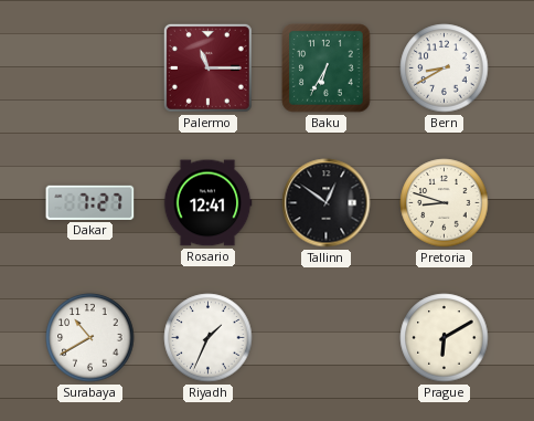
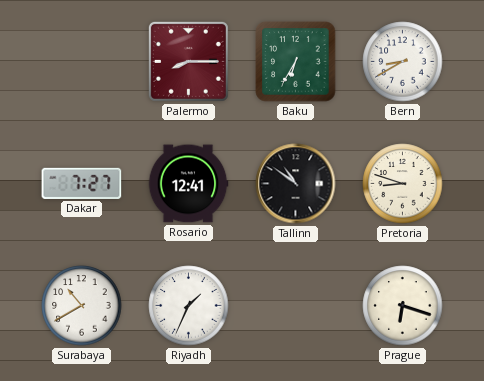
Palermo: 11:15 -> 8:15 (188, 61)
Tallinn: 12:51 -> 10:51 (296, 184)
Prague: 6:10 -> 6:18 (403, 306)
